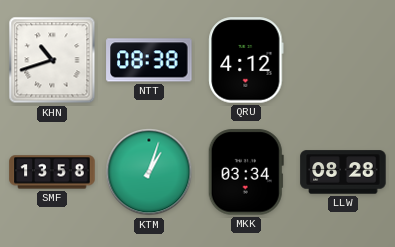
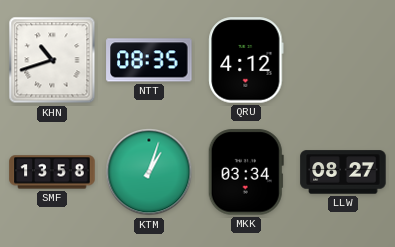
NTT: 08:38 -> 08:35 (149, 60)
LLW: 08:28 -> 08:27 (343, 172)
